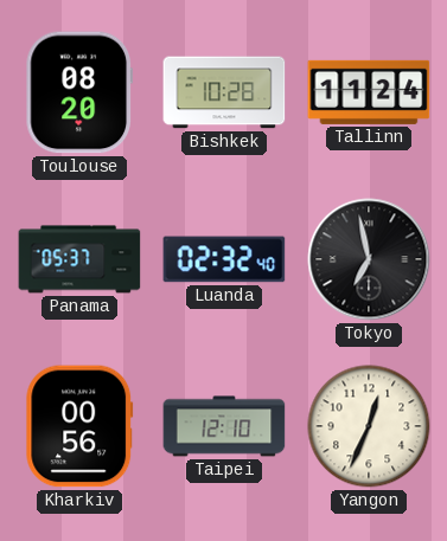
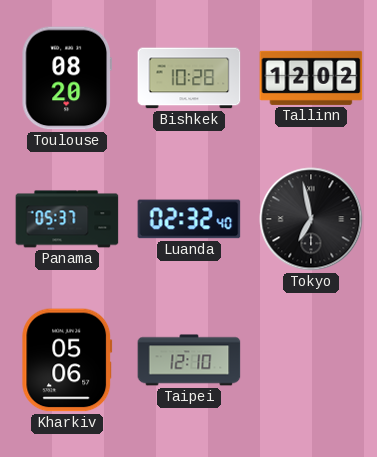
Tallinn: 11:24 -> 12:02 (311, 78)
Kharkiv: 00:56 -> 05:06 (67, 360)
Yangon: 12:34 -> none (369, 426)
